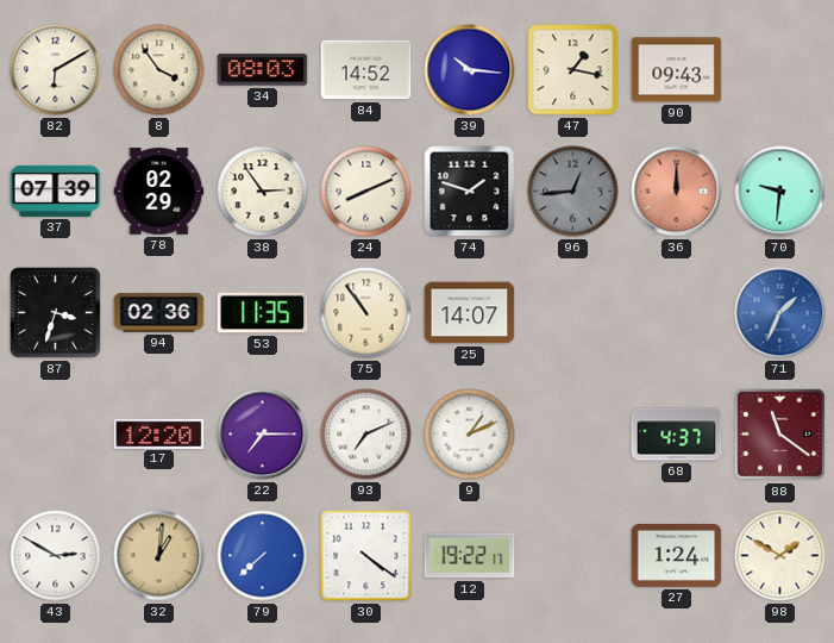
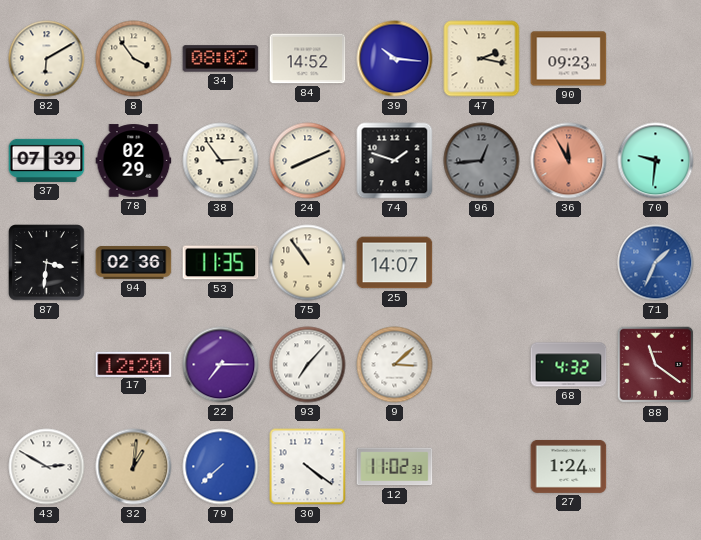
34: 08:03 -> 08:02 (221, 59)
47: 1:17 -> 2:17 (482, 59)
90: 09:43 -> 09:23 (569, 59)
36: 12:00 -> 11:55 (569, 161)
87: 3:33 -> 3:31 (47, 263)
93: 7:11 -> 7:07 (308, 365)
9: 1:11 -> 3:08 (395, 365)
68: 4:37 -> 4:32 (569, 365)
12: 19:22 -> 11:02 (395, 467)
98: 1:50 -> none (780, 556)
